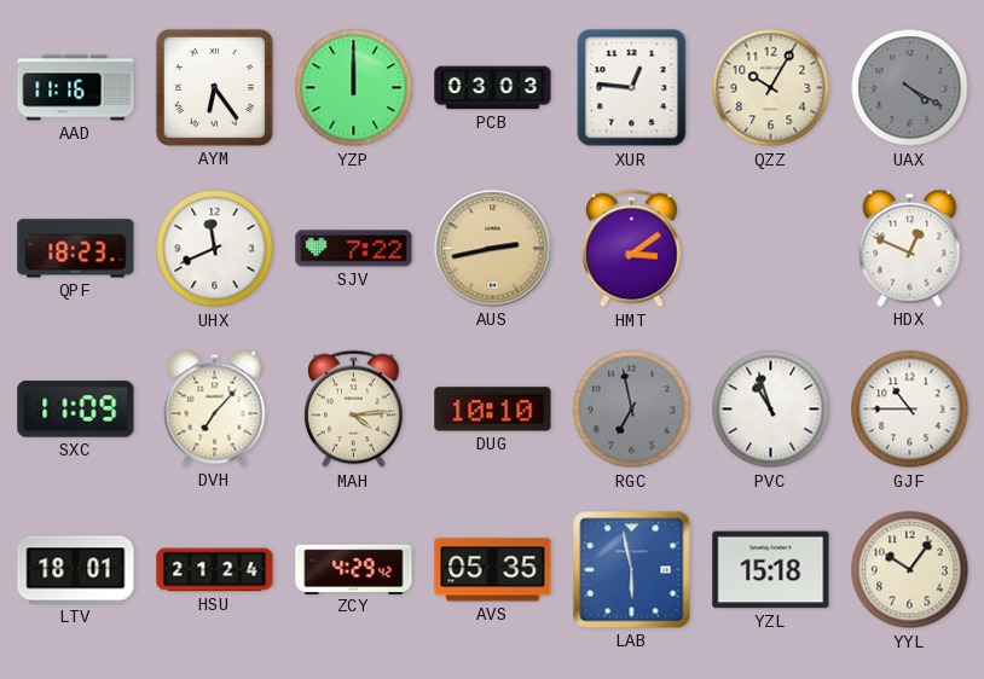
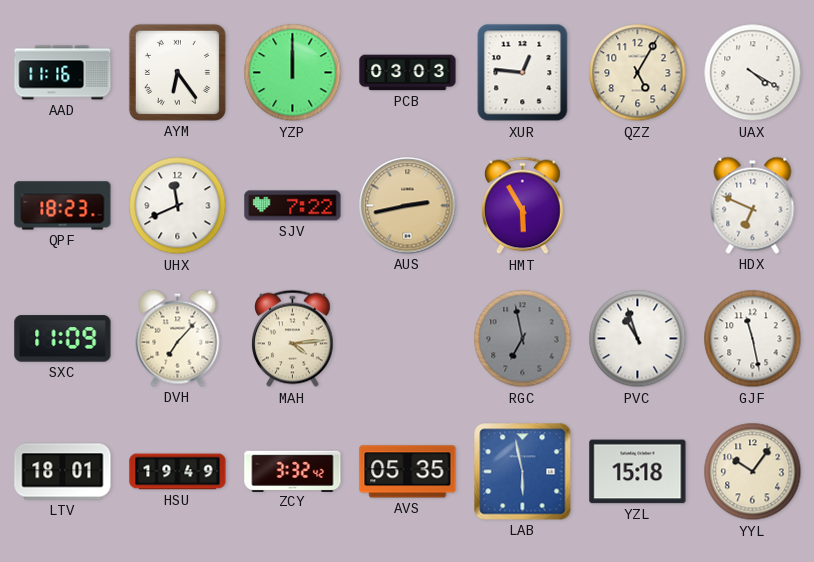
QZZ: 10:05 -> 5:05 (638, 73)
UAX dial: grey -> white (753, 73)
HMT: 3:09 -> 5:55 (523, 206)
HDX: 12:49 -> 6:49 (753, 205)
DUG: 10:10 -> none (493, 410)
GJF: 10:45 -> 11:28 (753, 339)
HSU: 21:24 -> 19:49 (178, 472)
ZCY: 4:29 -> 3:32 (293, 471)
